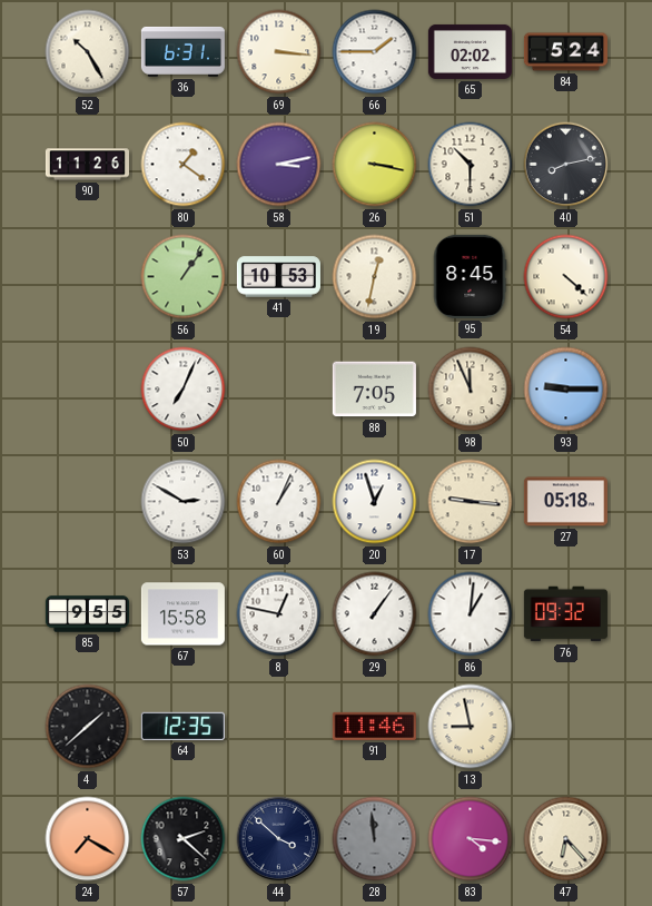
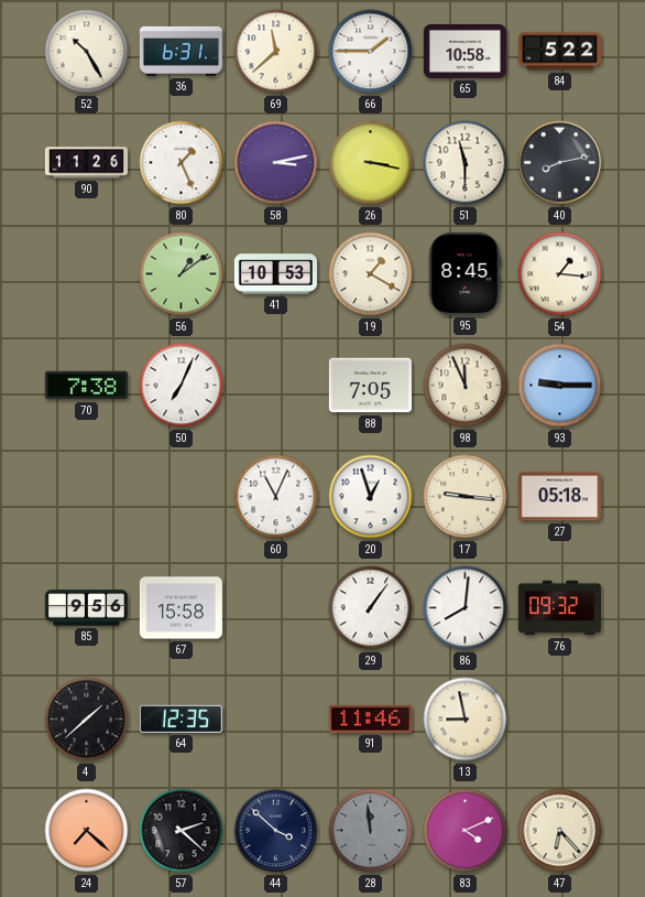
69: 3:16 -> 11:38 (276, 52)
65: 02:02 -> 10:58 (464, 51)
84: 5:24 -> 5:22 (559, 52)
80: 1:21 -> 1:26 (182, 163)
51: 10:30 -> 11:30 (466, 163)
56: 1:06 -> 1:09 (182, 274)
19: 12:32 -> 1:20 (371, 274)
54: 4:22 -> 1:16 (560, 274)
70: none -> 7:38 (86, 386)
53: 2:50 -> none (184, 502)
60: 1:04 -> 11:04 (276, 497)
85: 9:55 -> 9:56 (86, 608)
8: 12:47 -> none (279, 614)
86: 1:01 -> 8:01 (466, 608)
24: 7:20 -> 7:22 (87, 831)
83: 4:16 -> 4:11 (466, 831)
